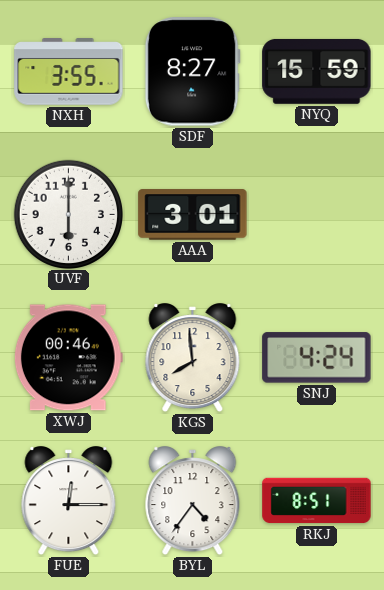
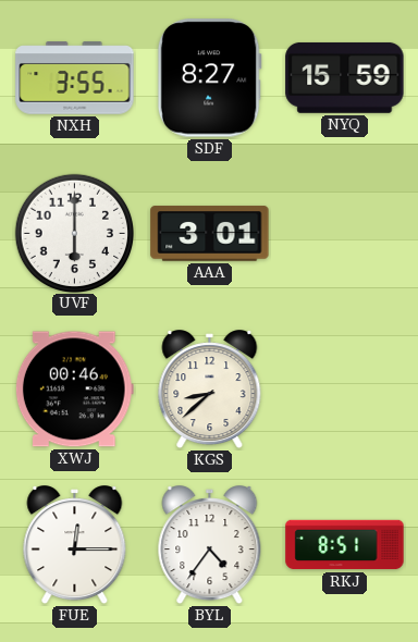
KGS: 7:59 -> 8:38 (210, 390)
SNJ: 4:24 -> none (317, 358)
